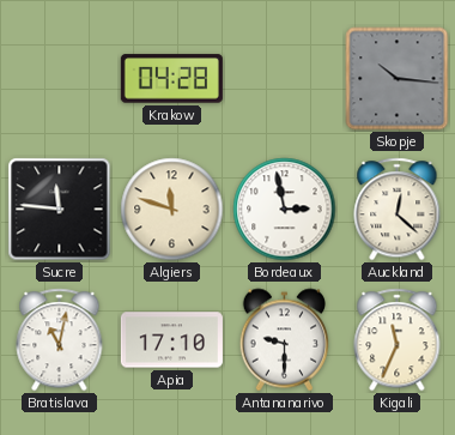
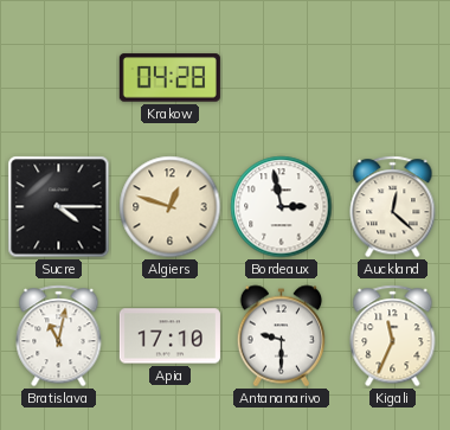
Skopje: 10:16 -> none (398, 79)
Sucre: 11:46 -> 4:15 (59, 207)
Algiers: 11:48 -> 12:48 (171, 207)
